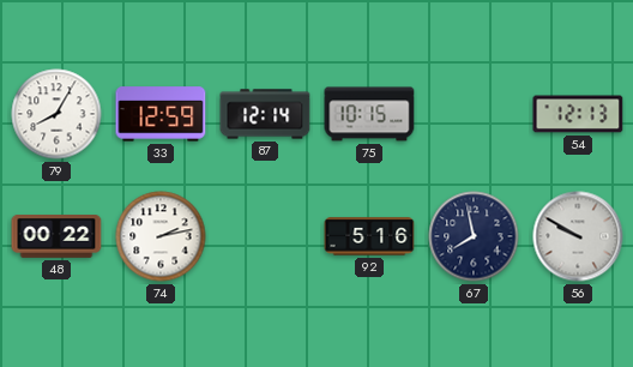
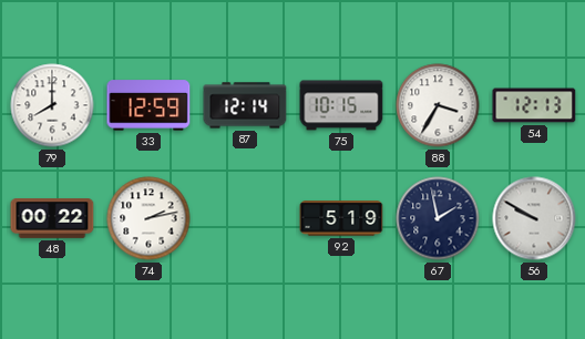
79: 8:05 -> 8:00 (52, 105)
88: none -> 3:35 (438, 105)
92: 5:16 -> 5:19 (341, 218)
67: 7:58 -> 1:58 (438, 218)
